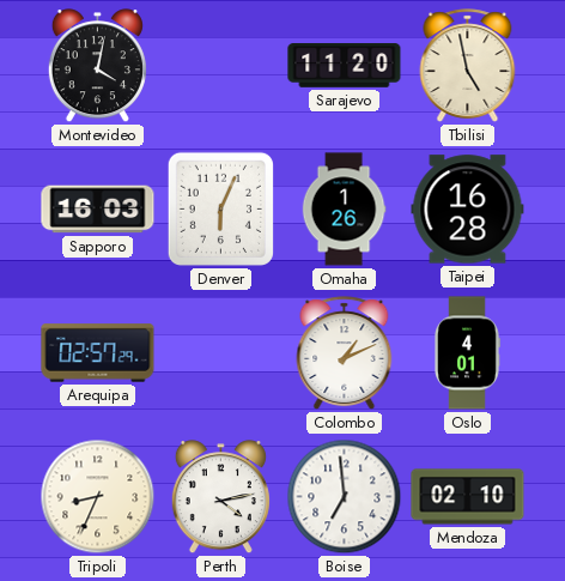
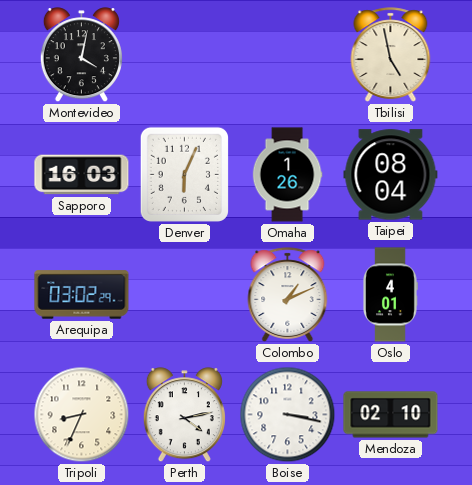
Sarajevo: 11:20 -> none (345, 66)
Taipei: 16:28 -> 08:04 (391, 175)
Arequipa: 02:57 -> 03:02 (82, 295)
Boise: 6:59 -> 3:17 (288, 415)
